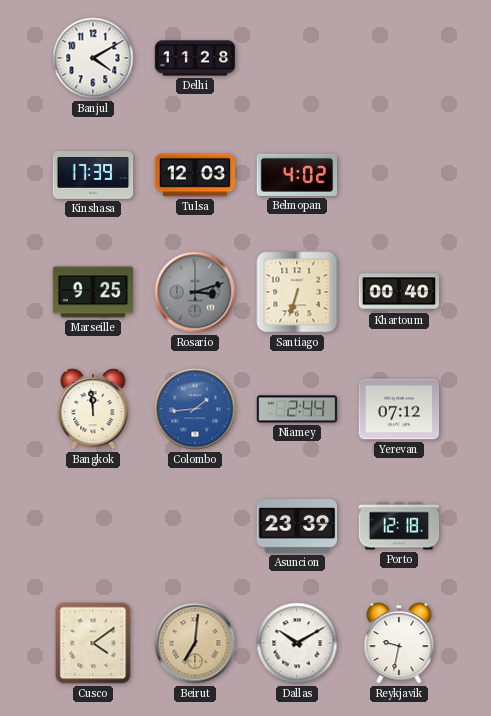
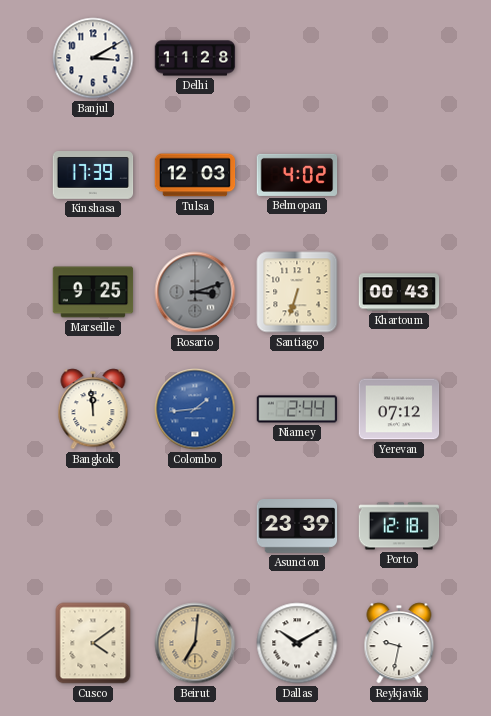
Banjul: 4:10 -> 3:10 (93, 58)
Khartoum: 00:40 -> 00:43 (399, 292)
